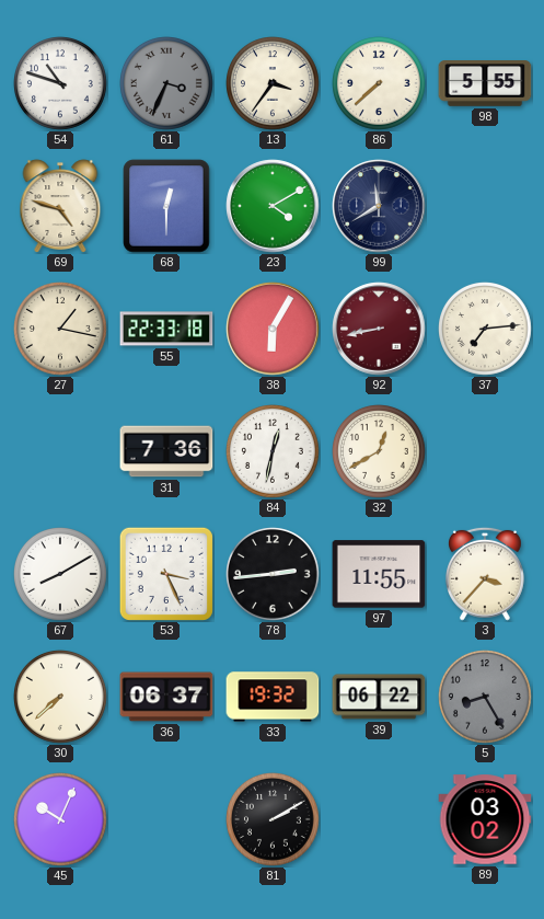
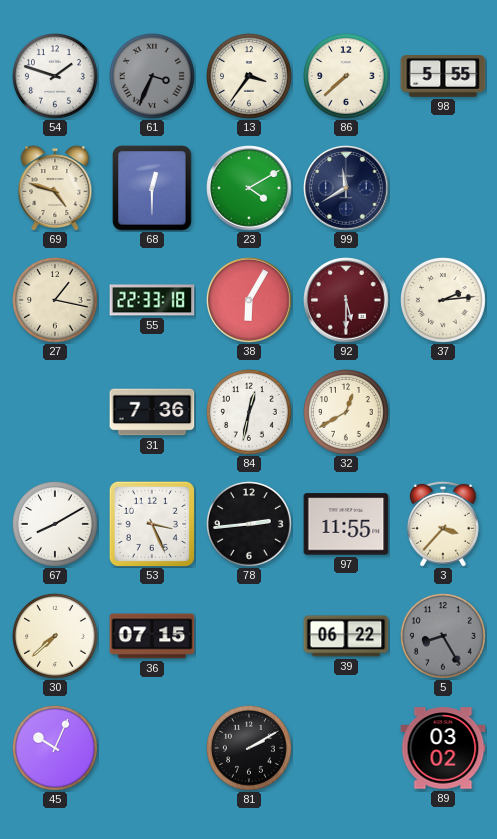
54: 10:48 -> 1:48 (56, 77)
92: 8:43 -> 5:30 (346, 300)
37: 7:14 -> 2:14 (444, 301)
36: 06:37 -> 07:15 (152, 636)
33: 19:32 -> none (273, 697)
